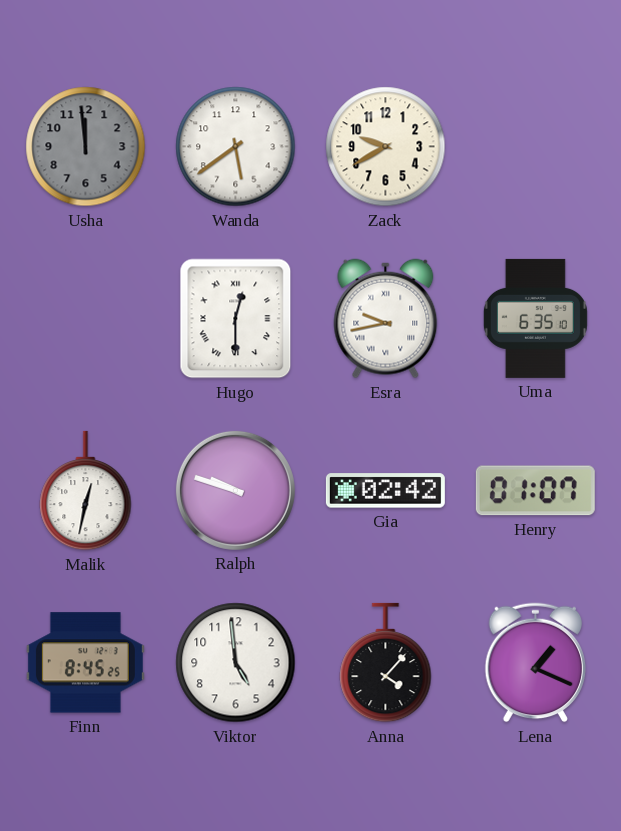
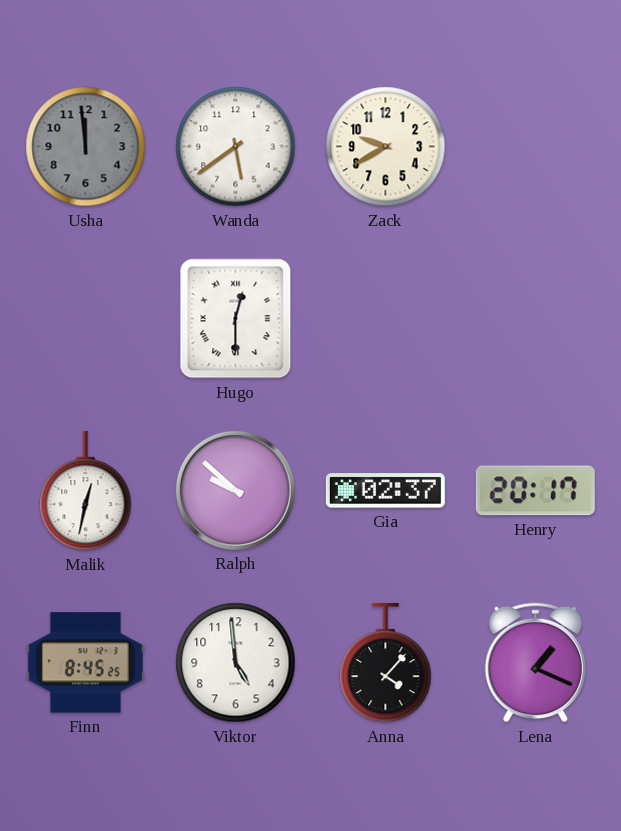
Esra: 9:43 -> none (386, 319)
Uma: 6:35 -> none (535, 318)
Ralph: 9:48 -> 9:52 (235, 490)
Gia: 02:42 -> 02:37 (385, 491)
Henry: 01:07 -> 20:17 (535, 491)
